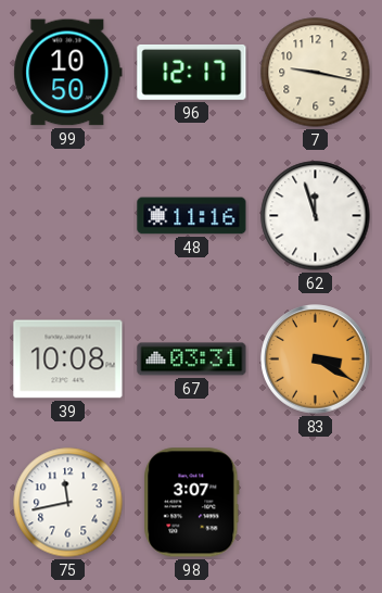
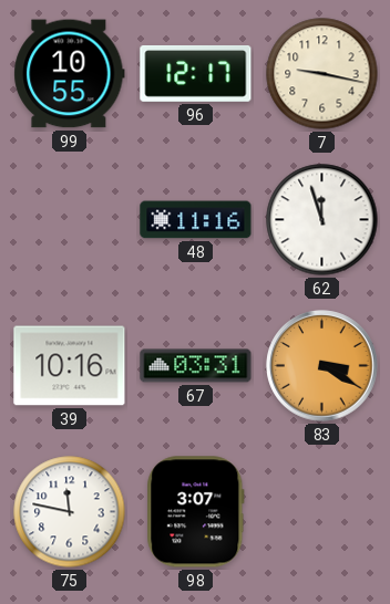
99: 10:50 -> 10:55 (70, 74)
39: 10:08 -> 10:16 (70, 366)
75: 11:43 -> 11:47 (70, 512)
